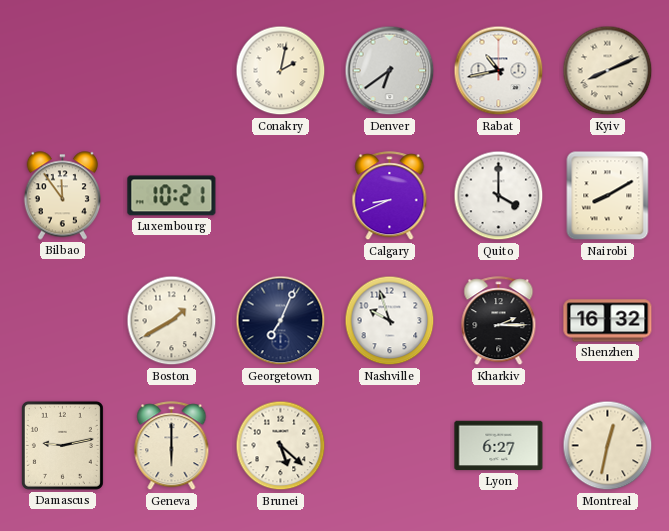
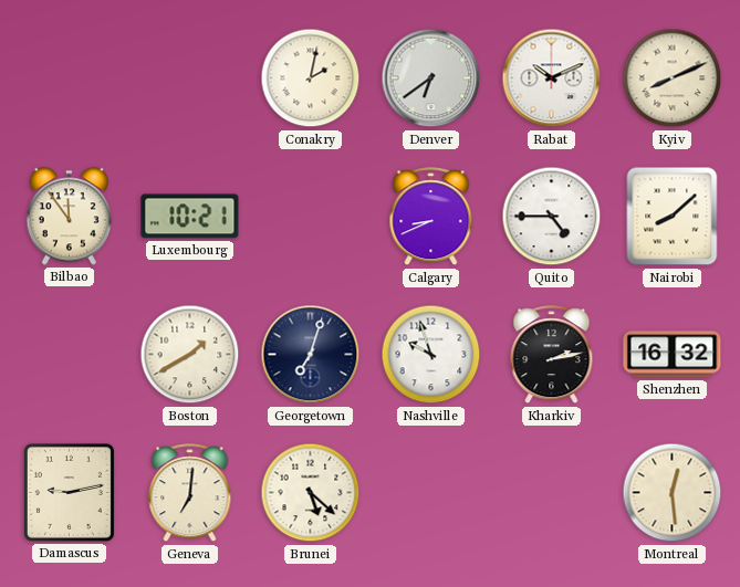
Rabat: 10:43 -> 10:11 (552, 78)
Quito: 4:00 -> 4:45 (552, 217)
Nairobi: 8:10 -> 8:08 (673, 217)
Georgetown: 7:04 -> 7:03 (311, 355)
Kharkiv: 2:15 -> 2:13 (552, 355)
Geneva: 6:00 -> 7:01 (190, 493)
Lyon: 6:27 -> none (499, 446)
Montreal: 12:32 -> 12:29 (673, 493)
